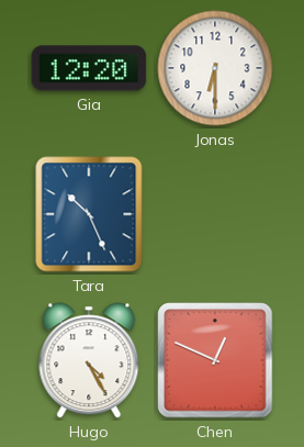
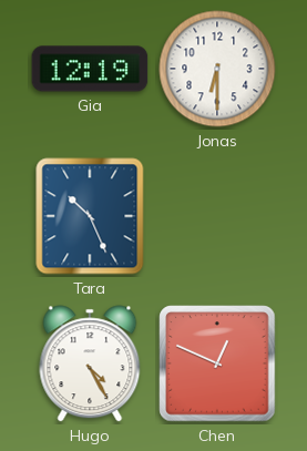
Gia: 12:20 -> 12:19 (90, 69)
